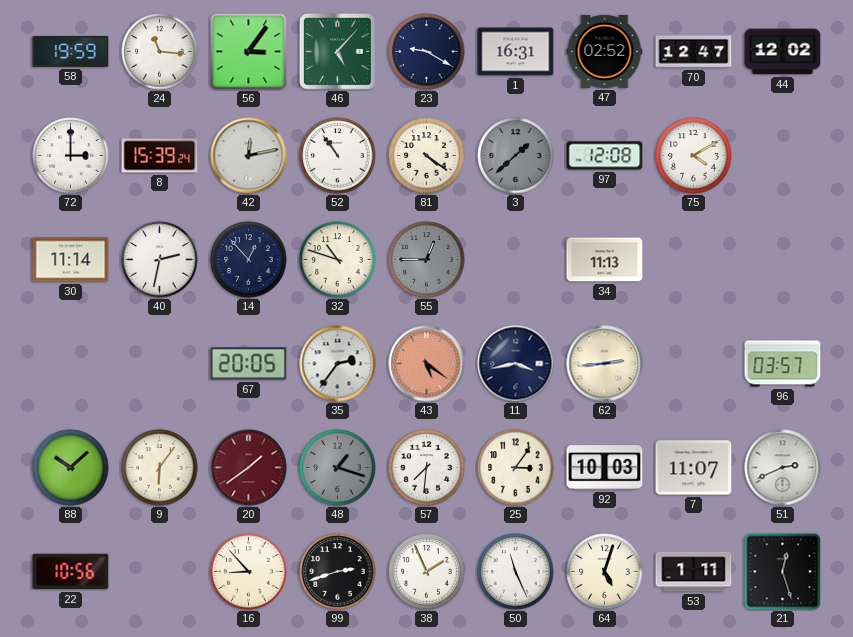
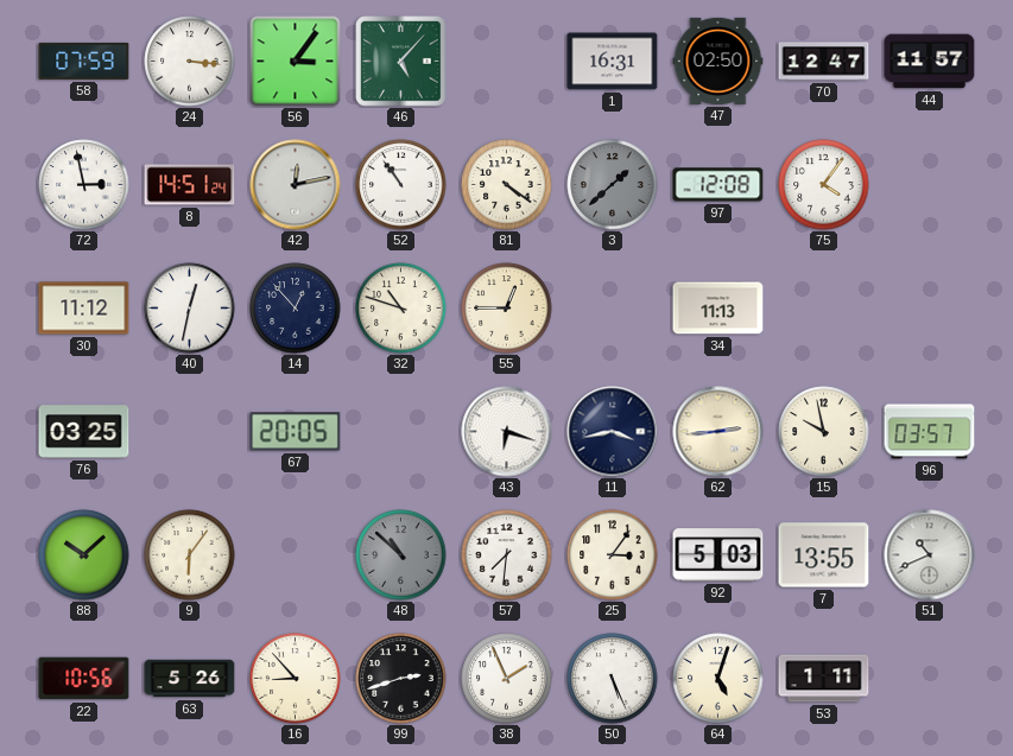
58: 19:59 -> 07:59 (84, 61)
24: 11:16 -> 3:16 (190, 62)
23: 9:20 -> none (427, 52)
47: 02:52 -> 02:50 (718, 61)
44: 12:02 -> 11:57 (930, 62)
72: 3:00 -> 2:58 (84, 185)
8: 15:39 -> 14:51 (190, 185)
75: 4:10 -> 4:06 (824, 185)
30: 11:14 -> 11:12 (84, 309)
40: 2:32 -> 12:32 (190, 309)
55 dial: grey -> cream (507, 309)
76: none -> 03:25 (84, 432)
35: 2:36 -> none (338, 364)
43: 5:21 -> 6:18 (507, 432)
43 dial: salmon -> white (507, 432)
15: none -> 9:58 (824, 432)
20: 1:39 -> none (249, 468)
48: 1:18 -> 10:52 (401, 555)
92: 10:03 -> 5:03 (718, 555)
7: 11:07 -> 13:55 (824, 555)
51: 2:41 -> 10:41 (930, 555)
63: none -> 5:26 (190, 679)
50: 11:26 -> 5:26 (613, 679)
21: 12:27 -> none (782, 571)
